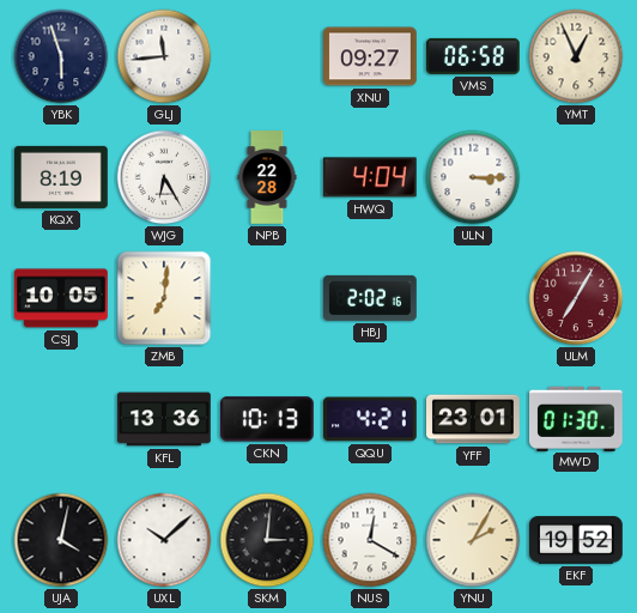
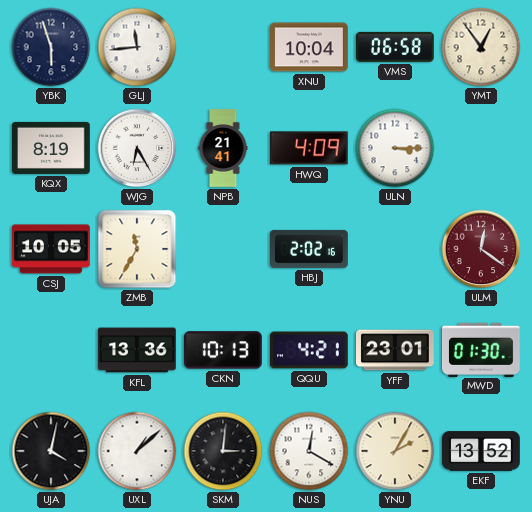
XNU: 09:27 -> 10:04 (309, 47)
YMT: 12:56 -> 12:54 (481, 47)
NPB: 22:28 -> 21:41 (223, 148)
HWQ: 4:04 -> 4:09 (309, 148)
ZMB: 7:01 -> 11:35 (137, 249)
ULM: 7:05 -> 12:21 (481, 249)
UXL: 10:08 -> 1:08 (137, 451)
EKF: 19:52 -> 13:52 (481, 451)
